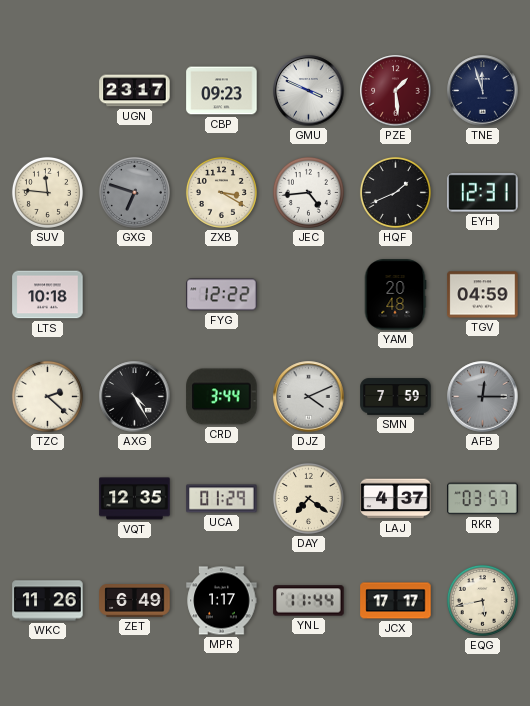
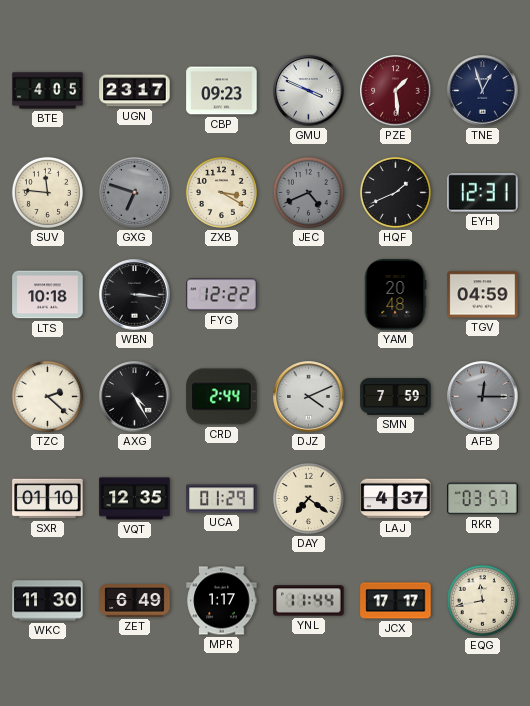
BTE: none -> 4:05 (48, 91)
TNE: 11:57 -> 12:57 (483, 91)
JEC: 4:44 -> 4:41 (308, 192)
JEC dial: white -> grey (308, 192)
WBN: none -> 3:16 (135, 295)
CRD: 3:44 -> 2:44 (222, 397)
SXR: none -> 01:10 (48, 499)
WKC: 11:26 -> 11:30 (48, 601)
EQG: 5:43 -> 11:43 (482, 600)
